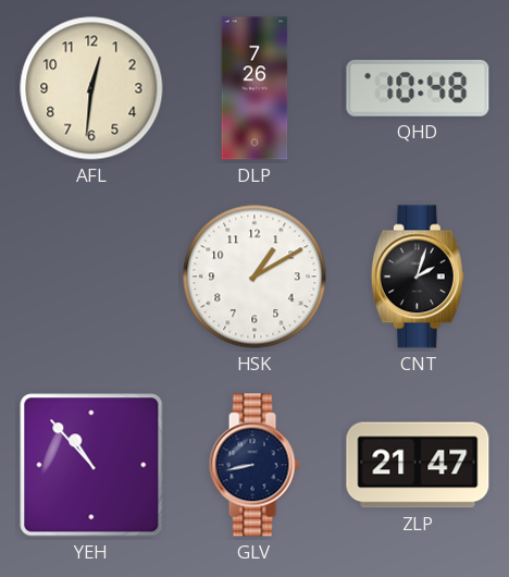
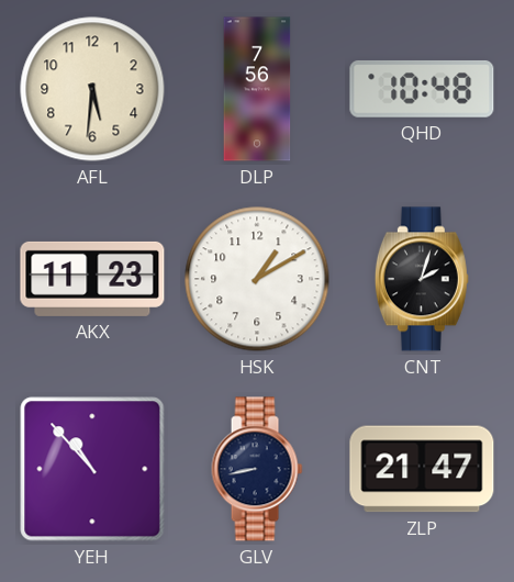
AFL: 12:31 -> 5:31 (92, 89)
DLP: 7:26 -> 7:56 (257, 89)
AKX: none -> 11:23 (92, 279)
